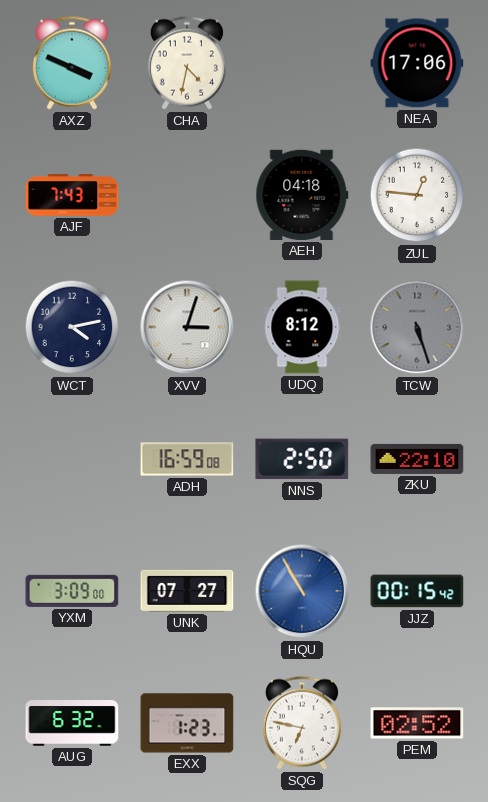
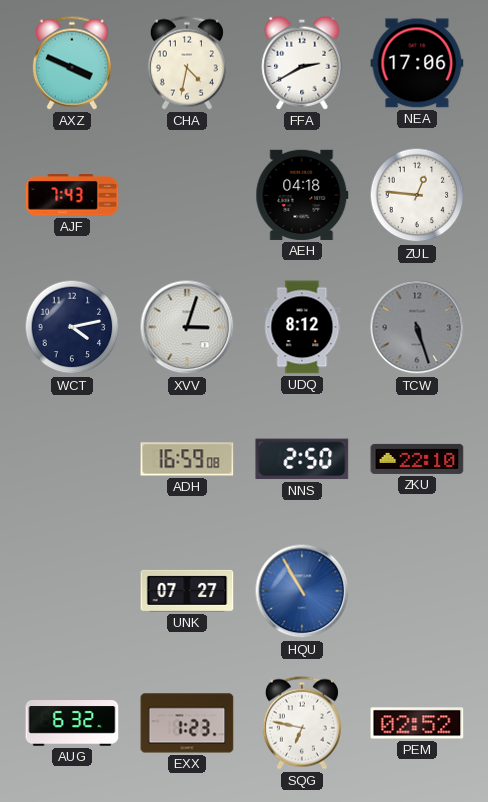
FFA: none -> 2:40 (302, 63)
YXM: 3:09 -> none (72, 591)
JJZ: 00:15 -> none (417, 591)
